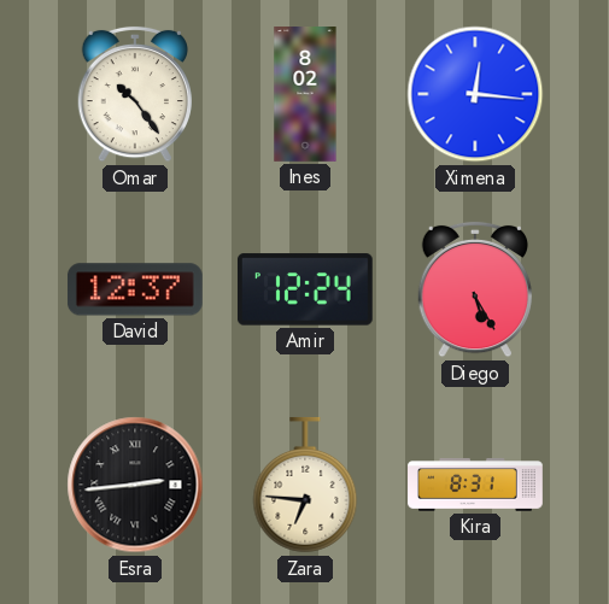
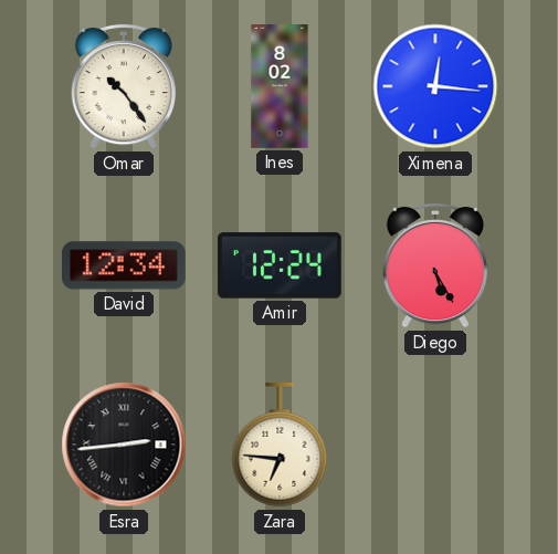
David: 12:37 -> 12:34 (124, 265)
Kira: 8:31 -> none (475, 485)
